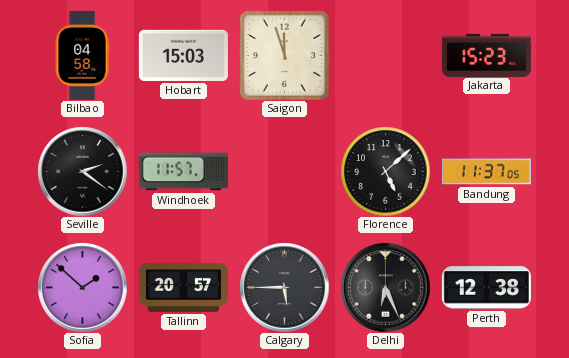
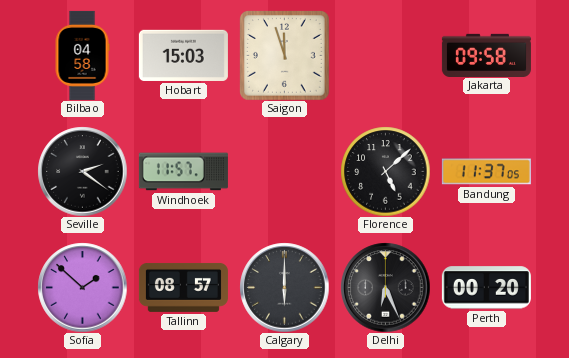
Jakarta: 15:23 -> 09:58 (486, 55)
Tallinn: 20:57 -> 08:57 (183, 287)
Calgary: 5:45 -> 6:00 (284, 287)
Perth: 12:38 -> 00:20 (486, 288)
